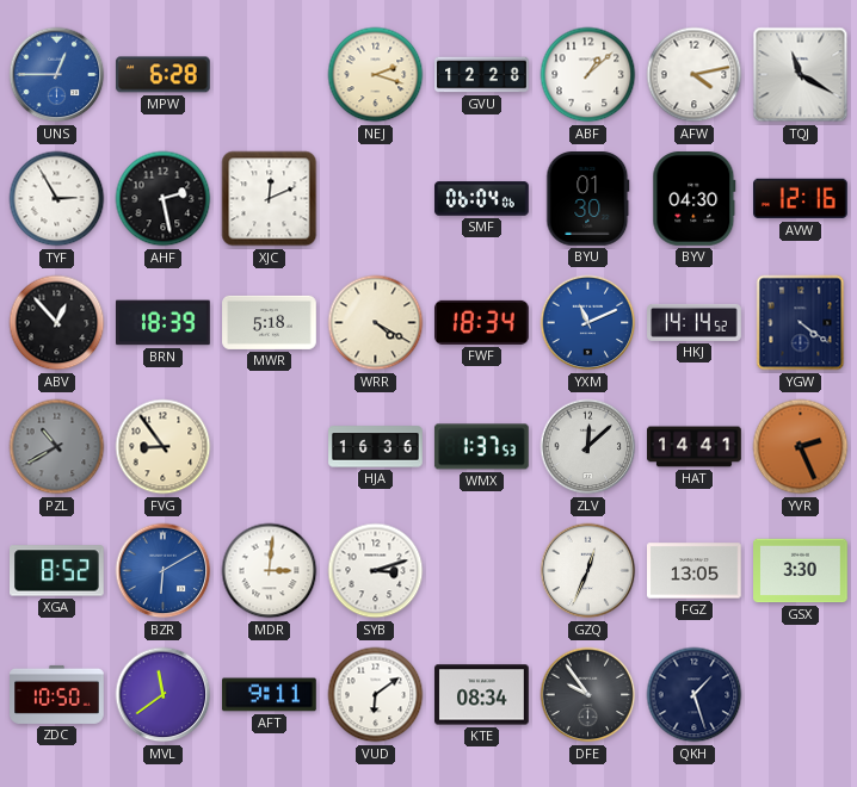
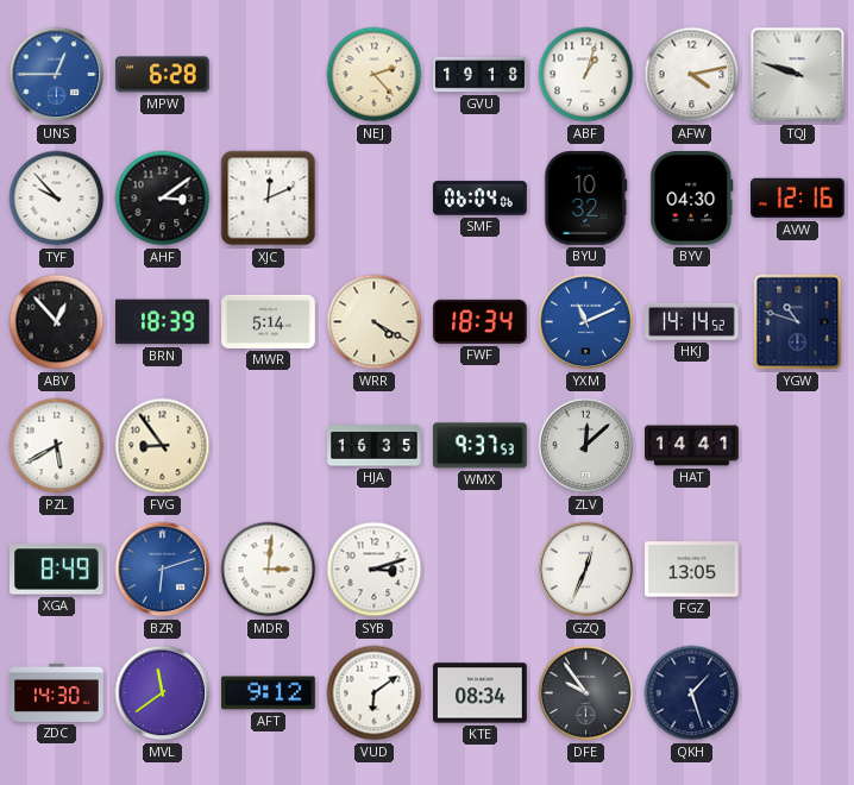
NEJ: 2:18 -> 2:23 (375, 75)
GVU: 12:28 -> 19:18 (481, 75)
ABF: 1:08 -> 1:03 (586, 75)
TQJ: 11:20 -> 9:48 (798, 75)
TYF: 2:55 -> 9:53 (57, 199)
AHF: 2:28 -> 3:09 (163, 199)
BYU: 01:30 -> 10:32 (586, 199)
MWR: 5:18 -> 5:14 (269, 321)
YGW: 4:21 -> 10:48 (798, 322)
PZL: 10:40 -> 5:40 (57, 446)
PZL dial: grey -> white (57, 446)
HJA: 16:36 -> 16:35 (375, 446)
WMX: 1:37 -> 9:37 (479, 446)
YVR: 2:26 -> none (801, 447)
XGA: 8:52 -> 8:49 (57, 570)
BZR: 6:10 -> 6:12 (163, 570)
GSX: 3:30 -> none (801, 571)
ZDC: 10:50 -> 14:30 (57, 692)
AFT: 9:11 -> 9:12 (269, 693)
